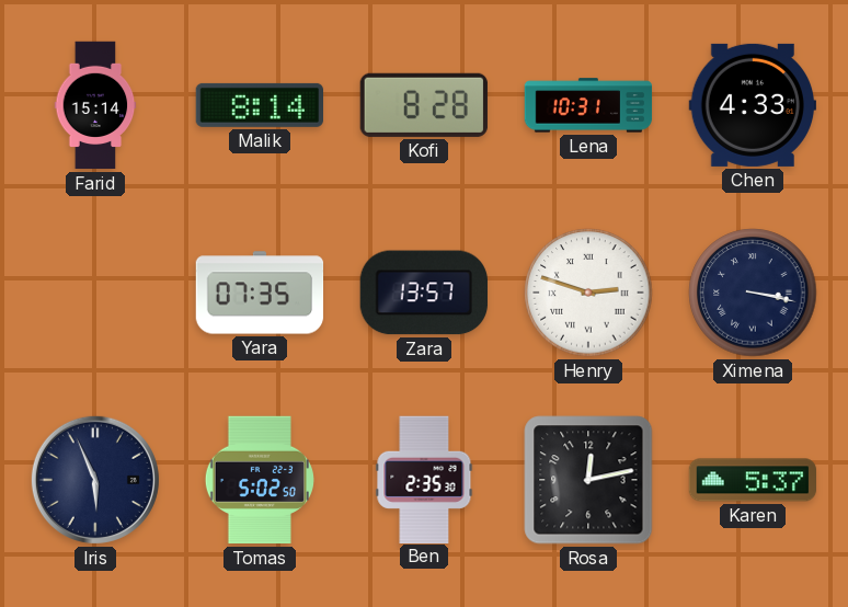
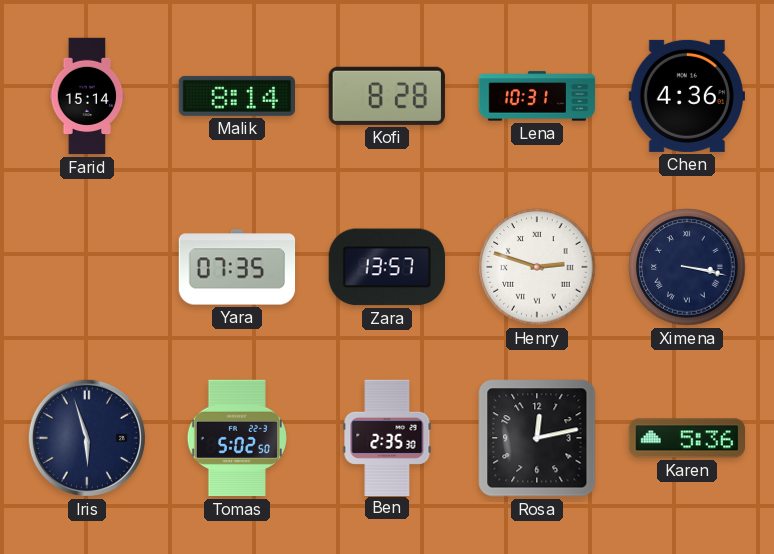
Chen: 4:33 -> 4:36 (686, 96)
Iris: 5:56 -> 5:57 (87, 438)
Karen: 5:37 -> 5:36 (687, 438)
